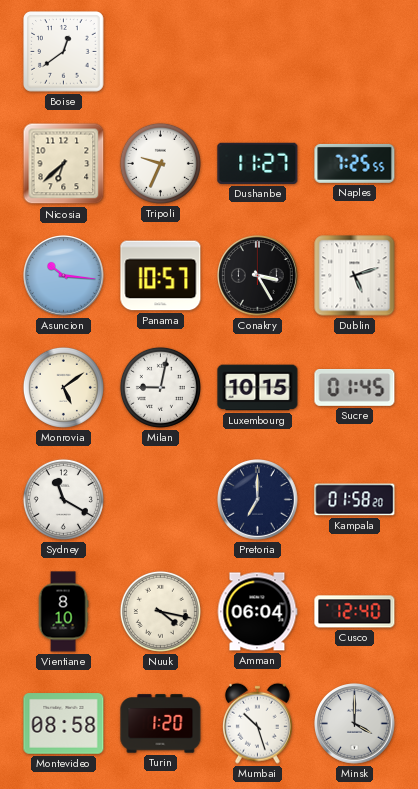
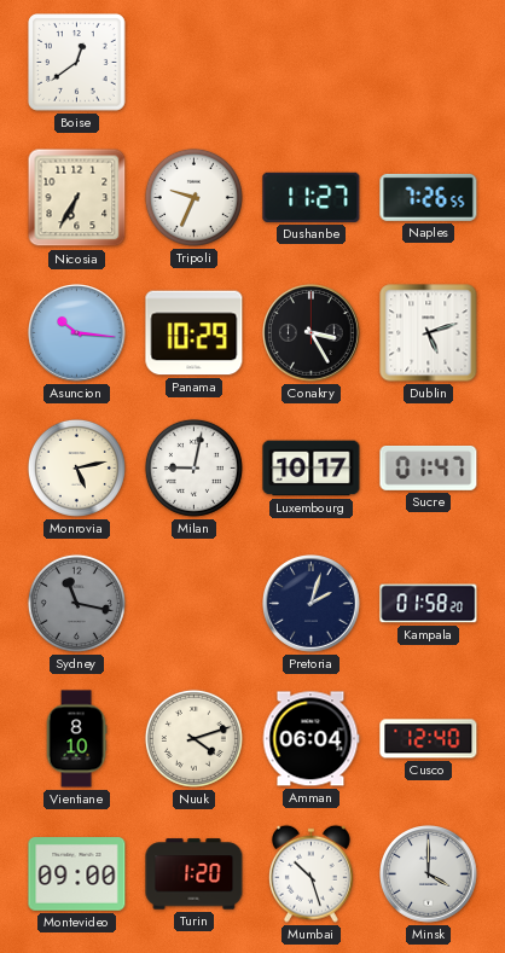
Nicosia: 6:38 -> 6:35 (77, 198)
Naples: 7:25 -> 7:26 (429, 197)
Panama: 10:57 -> 10:29 (195, 333)
Monrovia: 5:09 -> 5:13 (76, 467)
Luxembourg: 10:15 -> 10:17 (312, 469)
Sucre: 01:45 -> 01:47 (429, 469)
Sydney: 11:20 -> 11:17 (76, 603)
Sydney dial: white -> grey (76, 603)
Pretoria: 7:00 -> 2:03 (312, 604)
Nuuk: 4:17 -> 4:12 (193, 738)
Montevideo: 08:58 -> 09:00 (77, 874)
